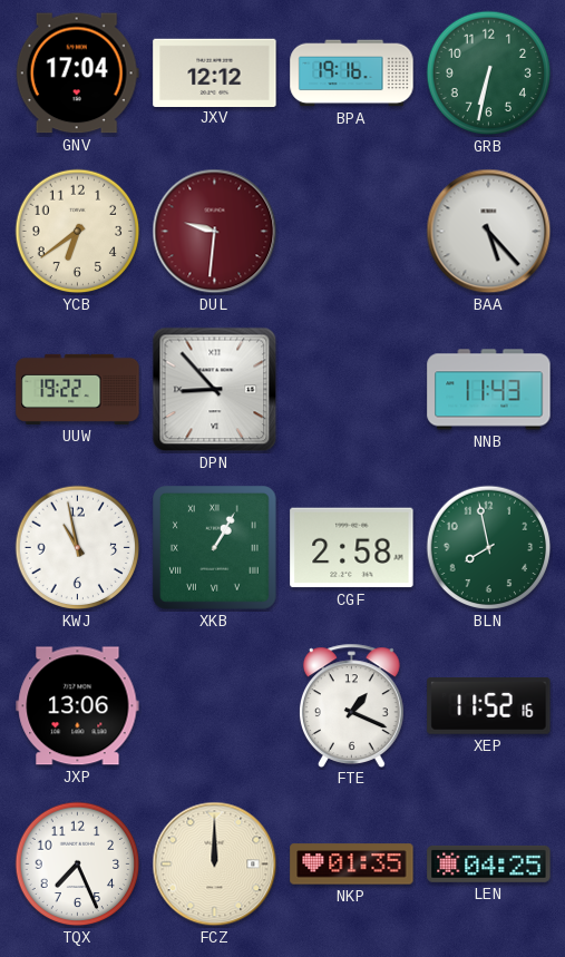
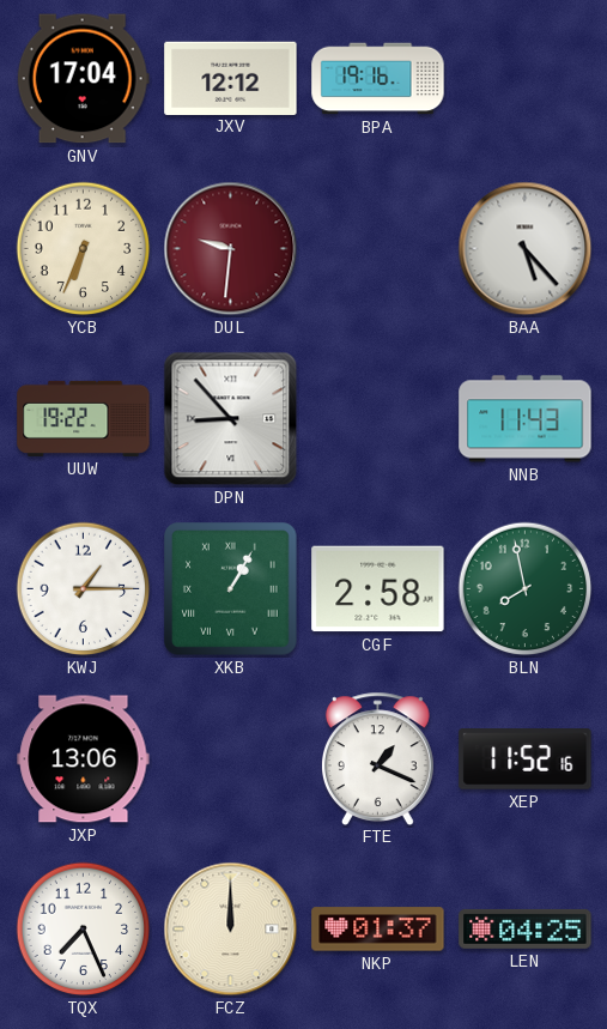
GRB: 6:32 -> none (489, 74)
YCB: 6:39 -> 6:34 (84, 249)
KWJ: 10:58 -> 1:15 (84, 589)
NKP: 01:35 -> 01:37 (378, 930)
